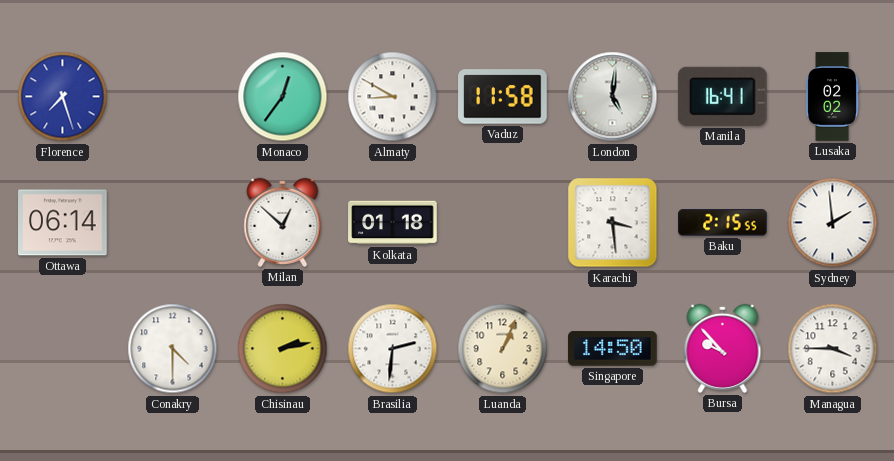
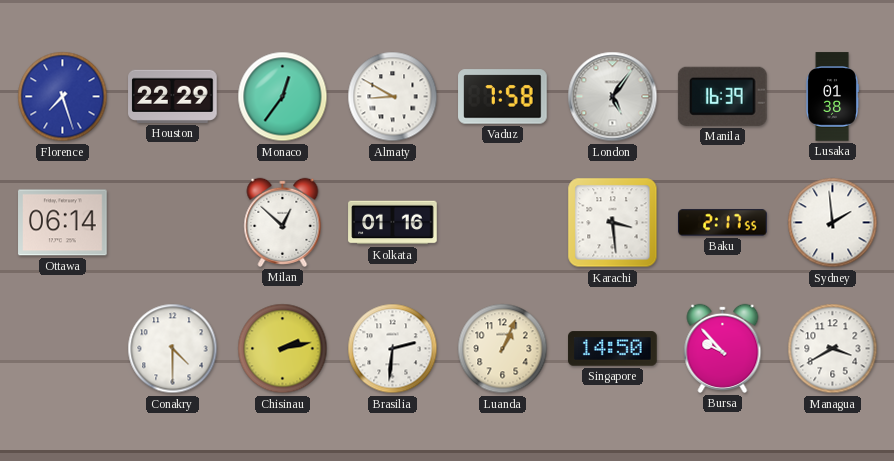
Houston: none -> 22:29 (173, 96)
Vaduz: 11:58 -> 7:58 (503, 97)
London: 5:01 -> 5:06 (613, 97)
Manila: 16:41 -> 16:39 (722, 96)
Lusaka: 02:02 -> 01:38 (832, 97)
Kolkata: 01:18 -> 01:16 (393, 223)
Baku: 2:15 -> 2:17 (723, 223)
Managua: 3:45 -> 3:40 (833, 349)
